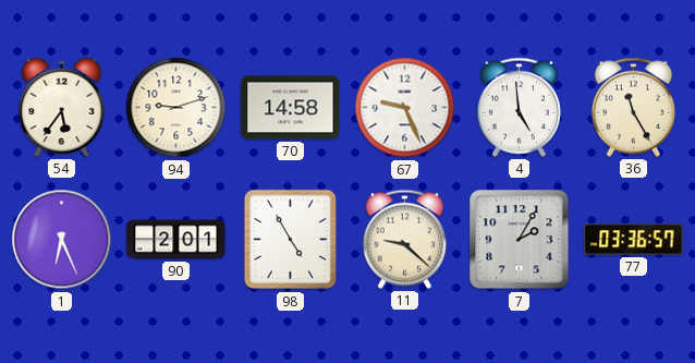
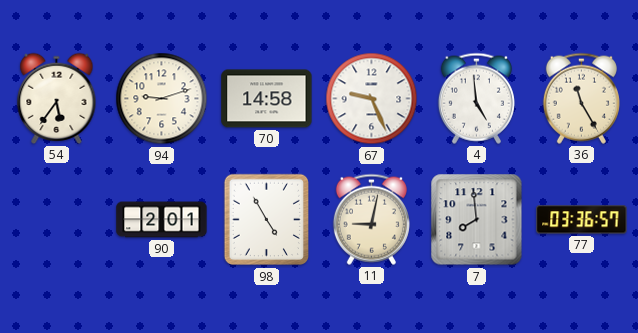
1: 6:26 -> none (62, 240)
11: 9:22 -> 9:02 (371, 219)
7: 2:05 -> 7:59 (477, 220)
